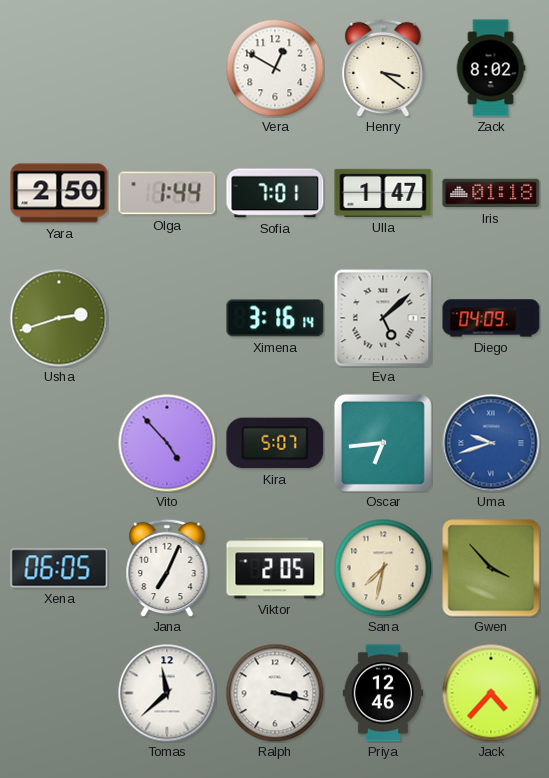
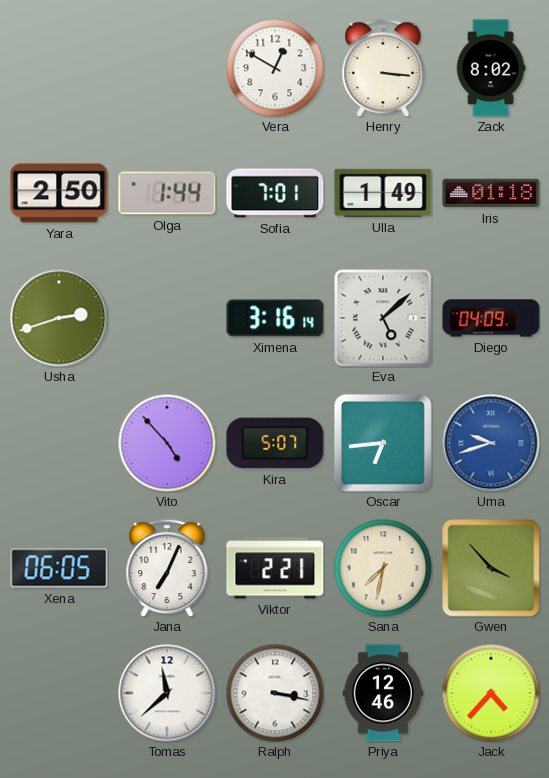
Henry: 3:21 -> 3:16 (383, 68)
Ulla: 1:47 -> 1:49 (383, 193)
Viktor: 2:05 -> 2:21 (275, 568)
